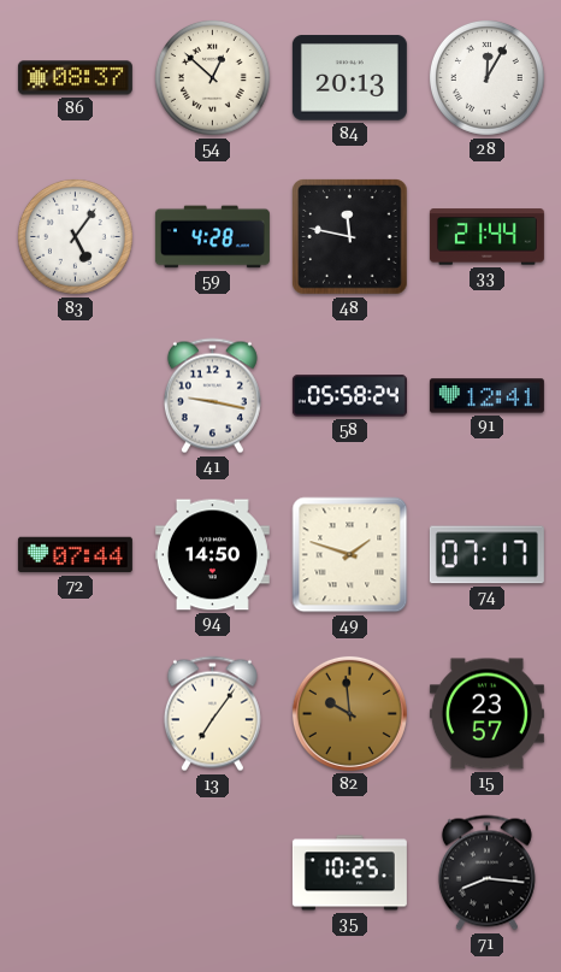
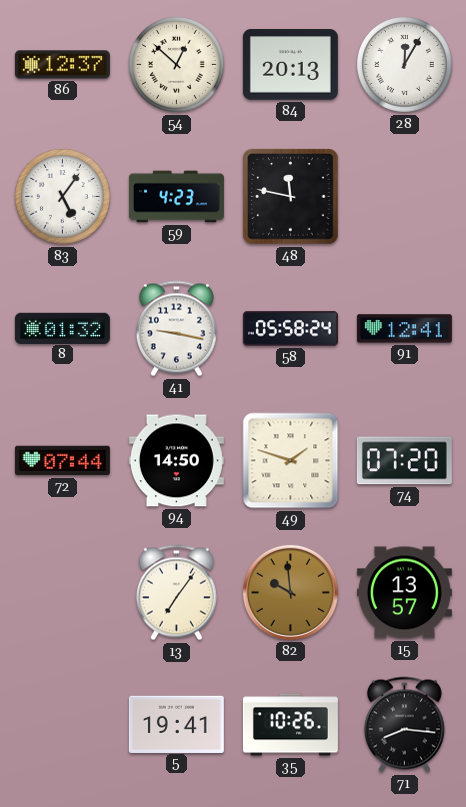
86: 08:37 -> 12:37 (62, 65)
59: 4:28 -> 4:23 (176, 197)
33: 21:44 -> none (486, 237)
8: none -> 01:32 (62, 328)
74: 07:17 -> 07:20 (404, 461)
15: 23:57 -> 13:57 (404, 593)
5: none -> 19:41 (176, 724)
35: 10:25 -> 10:26 (290, 725)
